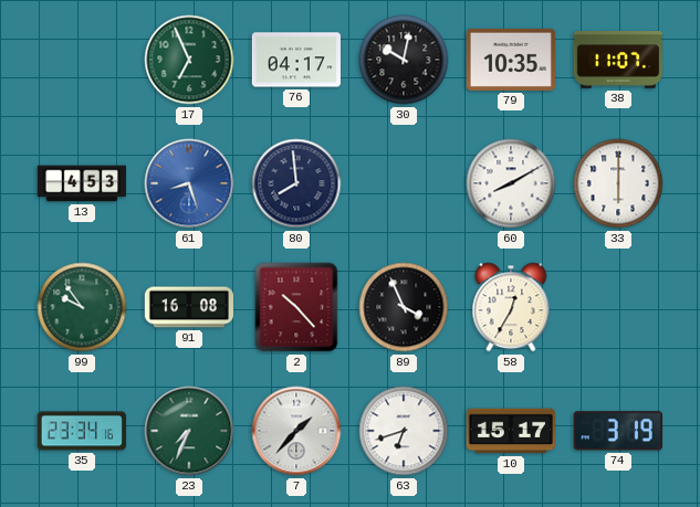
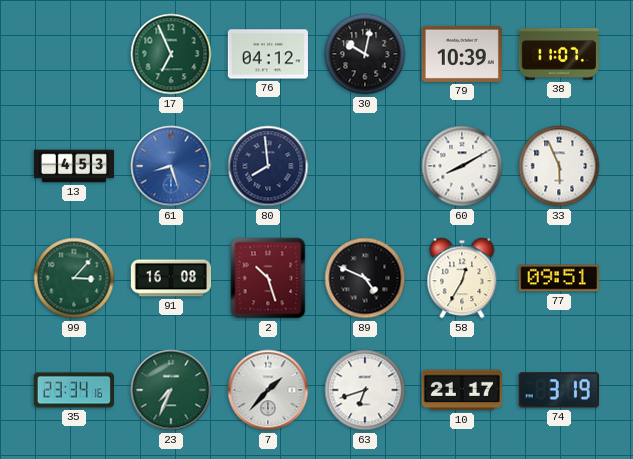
76: 04:17 -> 04:12 (268, 54)
79: 10:35 -> 10:39 (462, 54)
33: 6:00 -> 5:56 (559, 166)
99: 9:54 -> 3:07 (74, 278)
2: 10:23 -> 10:27 (268, 278)
89: 3:56 -> 4:49 (365, 278)
77: none -> 09:51 (559, 278)
10: 15:17 -> 21:17 (462, 390)
